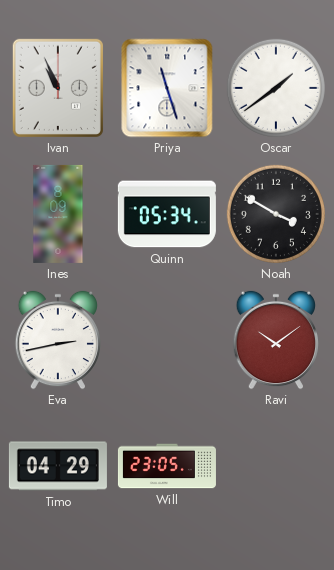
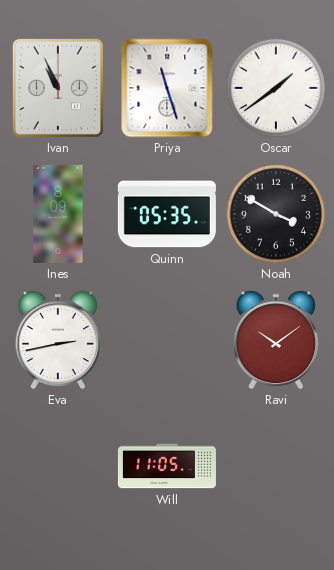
Quinn: 05:34 -> 05:35 (167, 214)
Timo: 04:29 -> none (58, 466)
Will: 23:05 -> 11:05 (167, 466)
